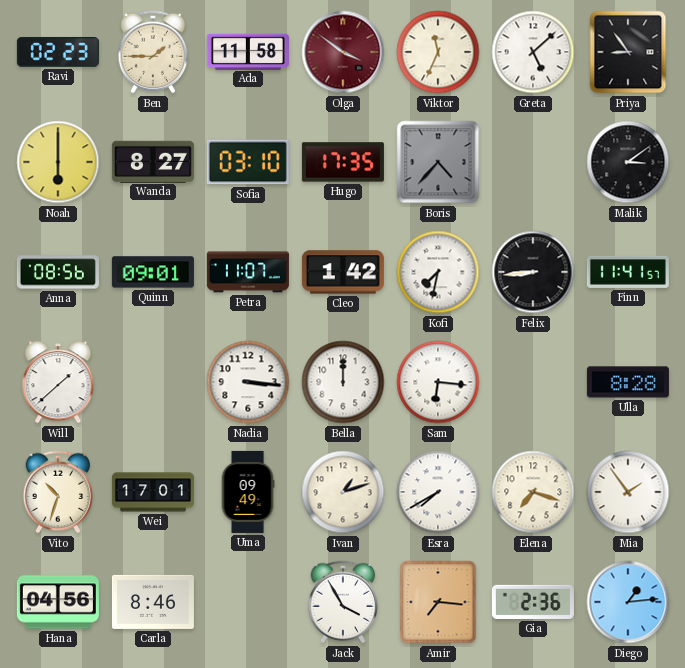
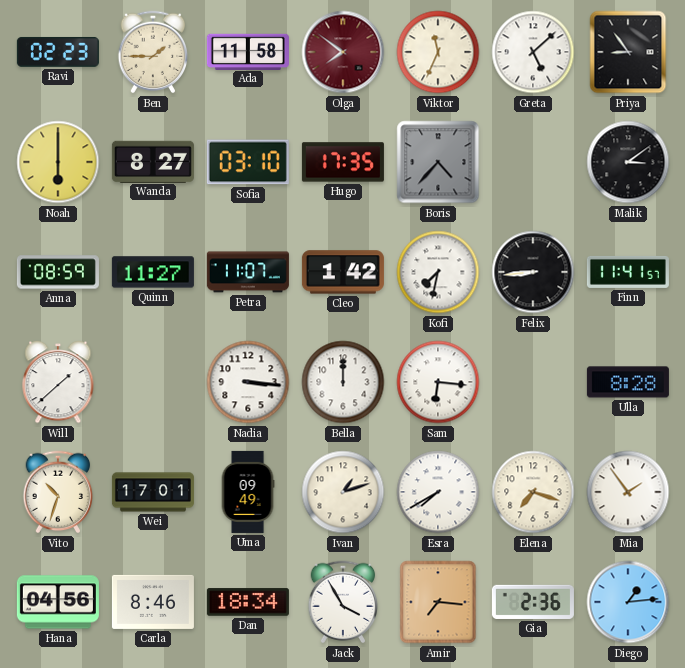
Olga: 3:51 -> 7:51 (343, 52)
Anna: 08:56 -> 08:59 (58, 272)
Quinn: 09:01 -> 11:27 (153, 272)
Dan: none -> 18:34 (248, 602)
